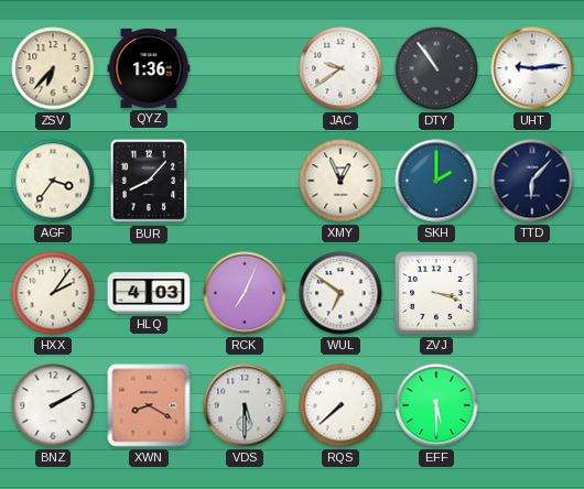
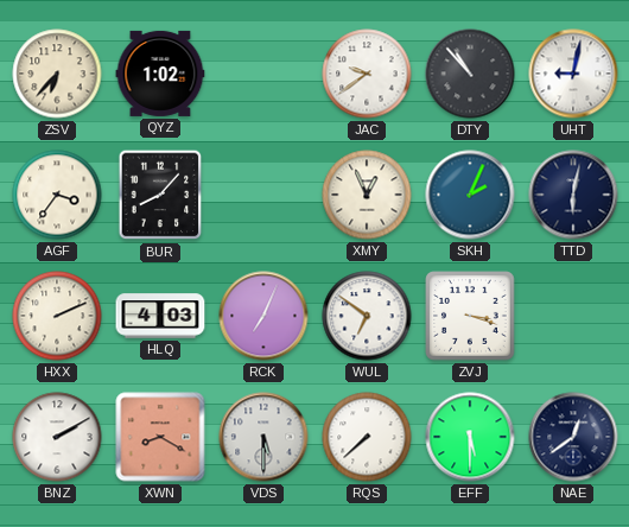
QYZ: 1:36 -> 1:02 (160, 74)
DTY: 10:54 -> 10:53 (470, 74)
UHT: 9:14 -> 9:02 (573, 74)
SKH: 2:00 -> 2:04 (470, 195)
TTD: 6:07 -> 6:02 (573, 195)
HXX: 2:06 -> 2:11 (57, 316)
NAE: none -> 12:39 (573, 437)
